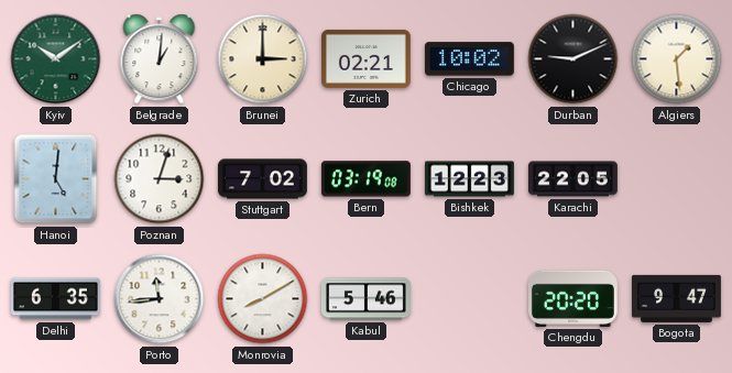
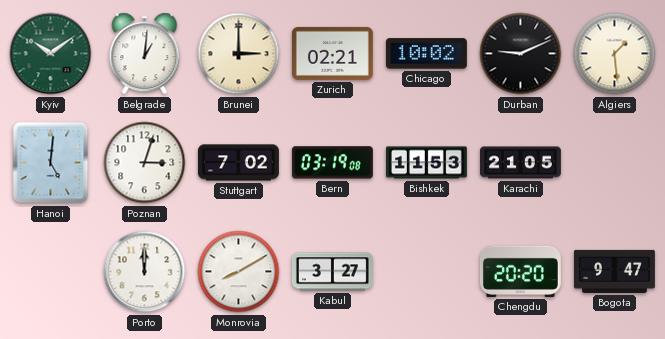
Bishkek: 12:23 -> 11:53 (426, 163)
Karachi: 22:05 -> 21:05 (520, 163)
Delhi: 6:35 -> none (55, 299)
Porto: 11:44 -> 12:00 (145, 272)
Kabul: 5:46 -> 3:27 (332, 272)
